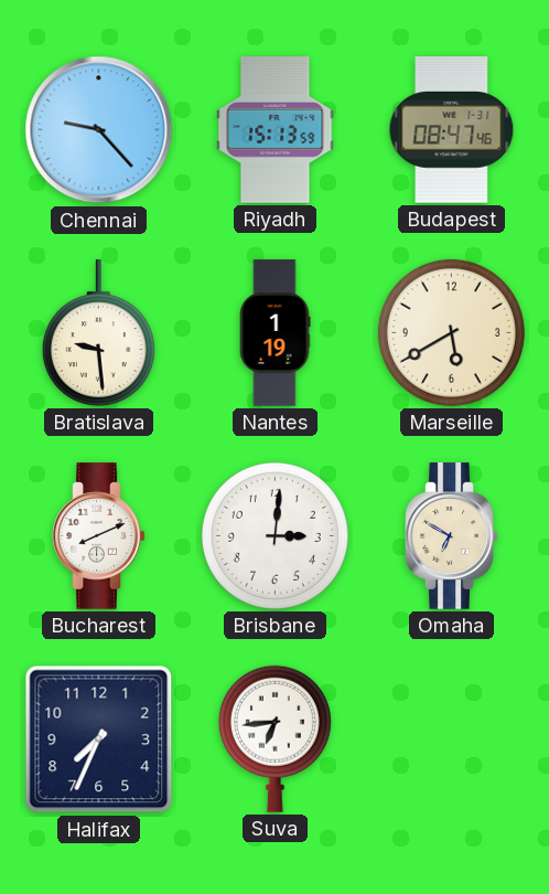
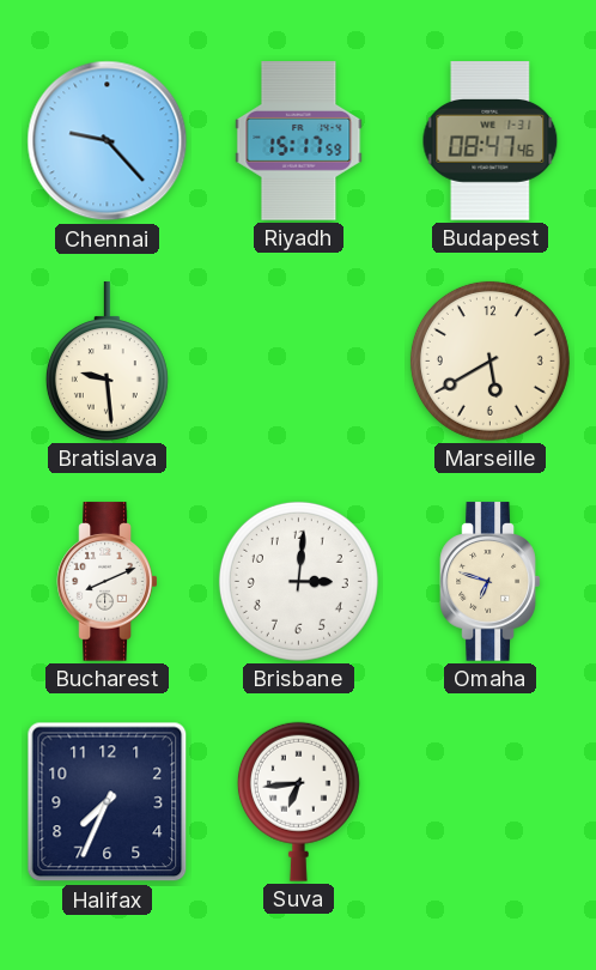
Riyadh: 15:13 -> 15:17 (299, 141)
Nantes: 1:19 -> none (274, 333)
Omaha: 6:50 -> 6:48 (491, 582)
